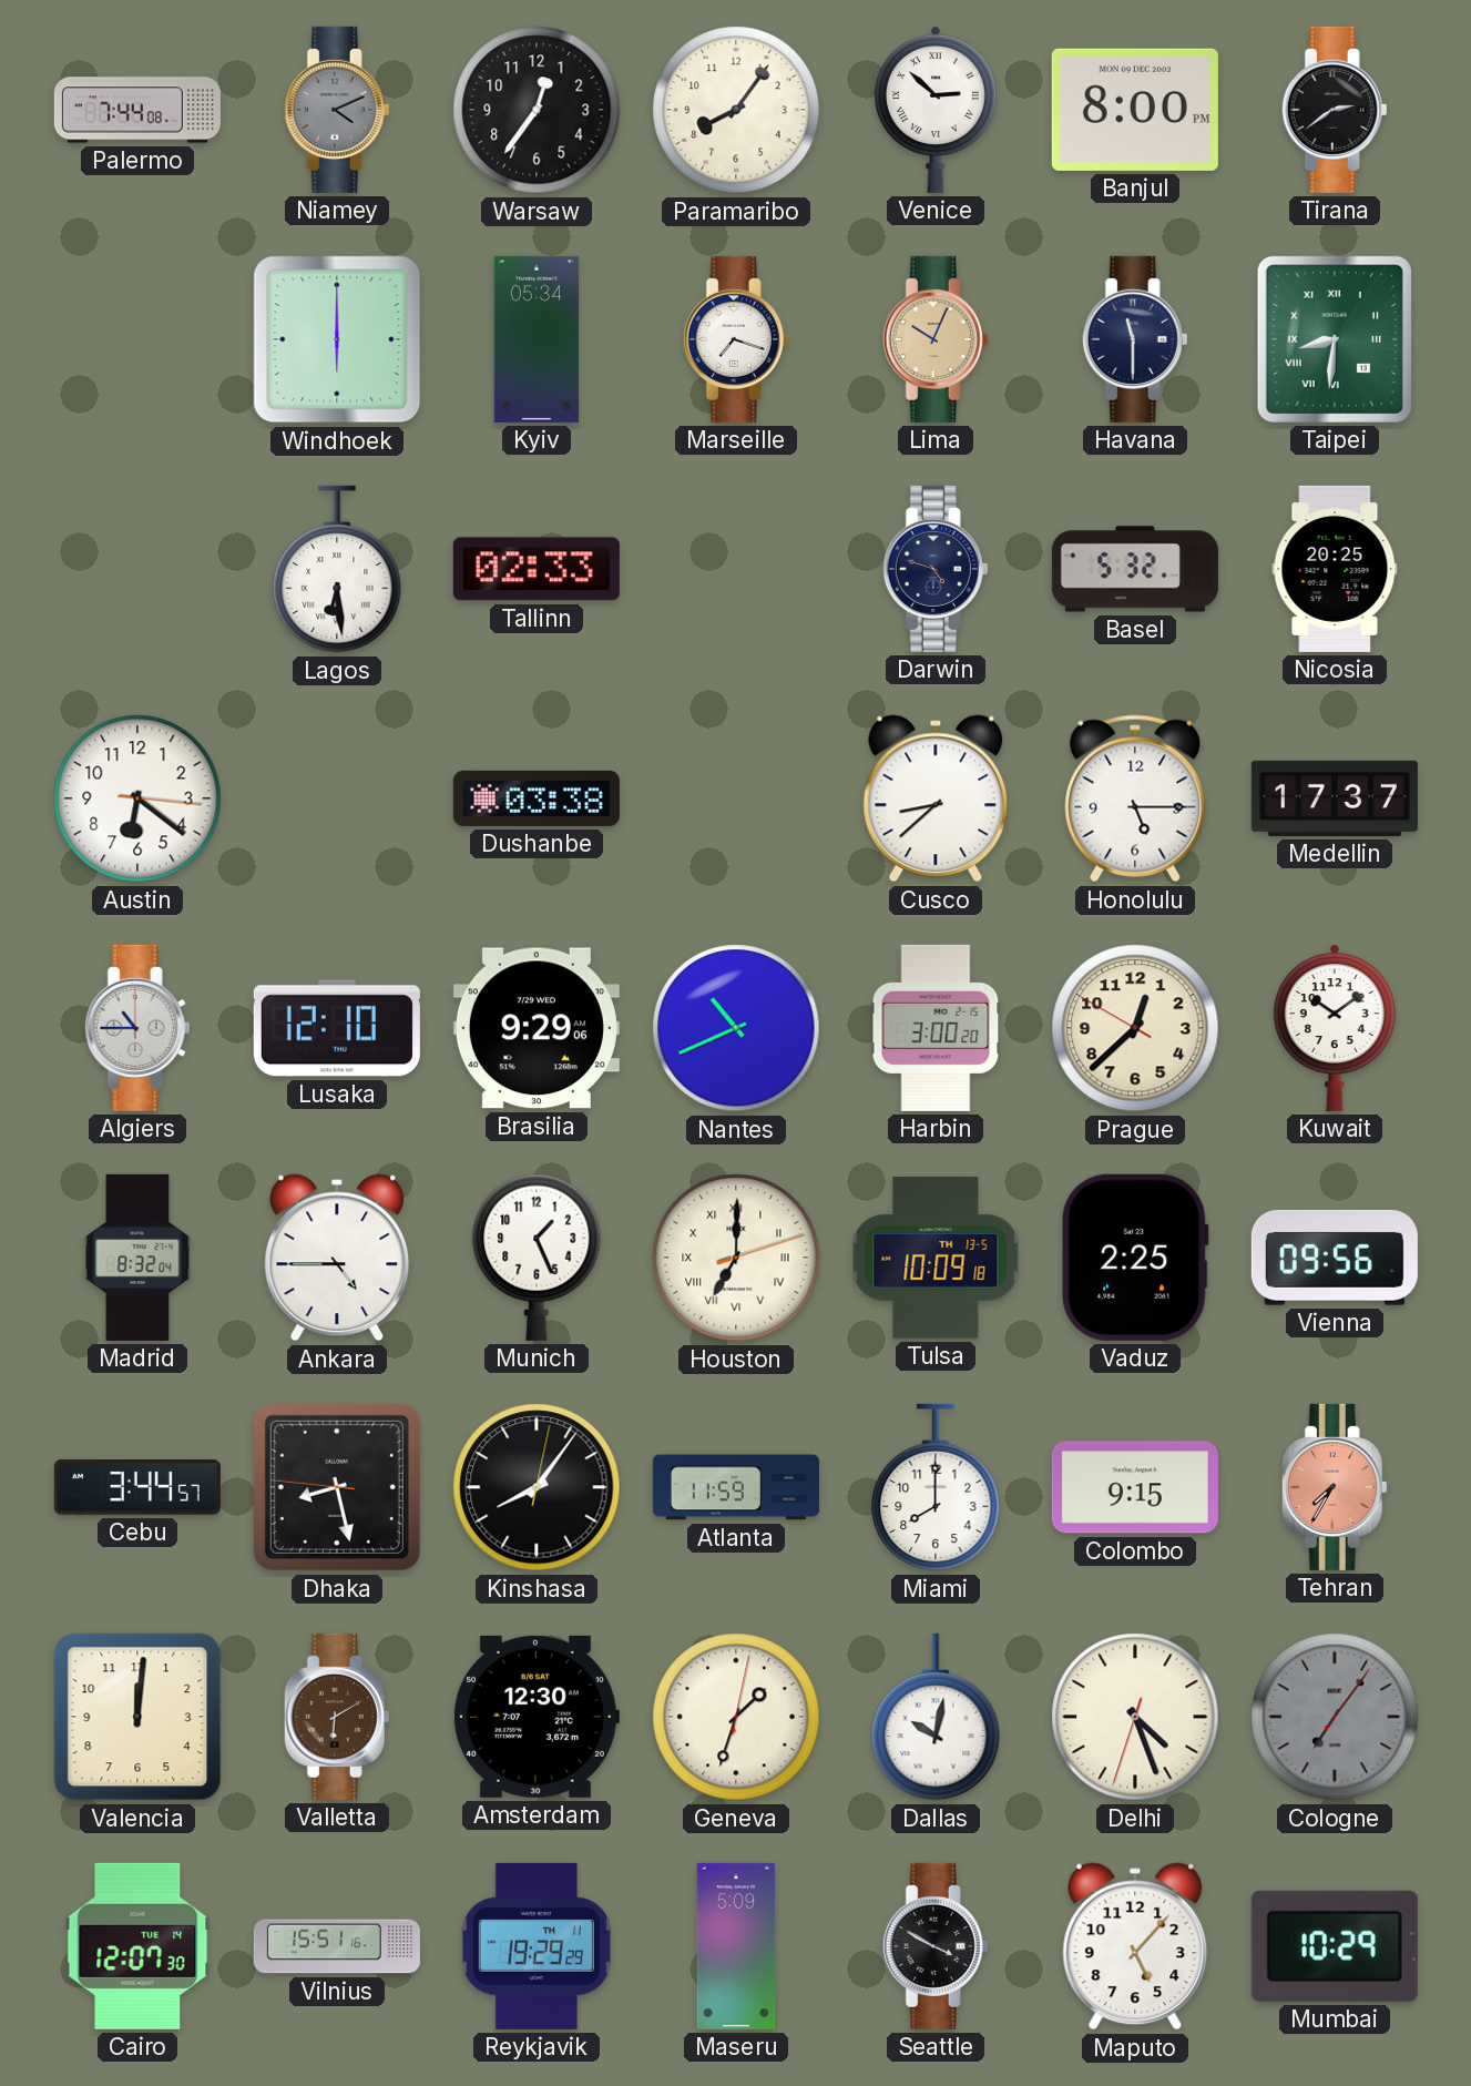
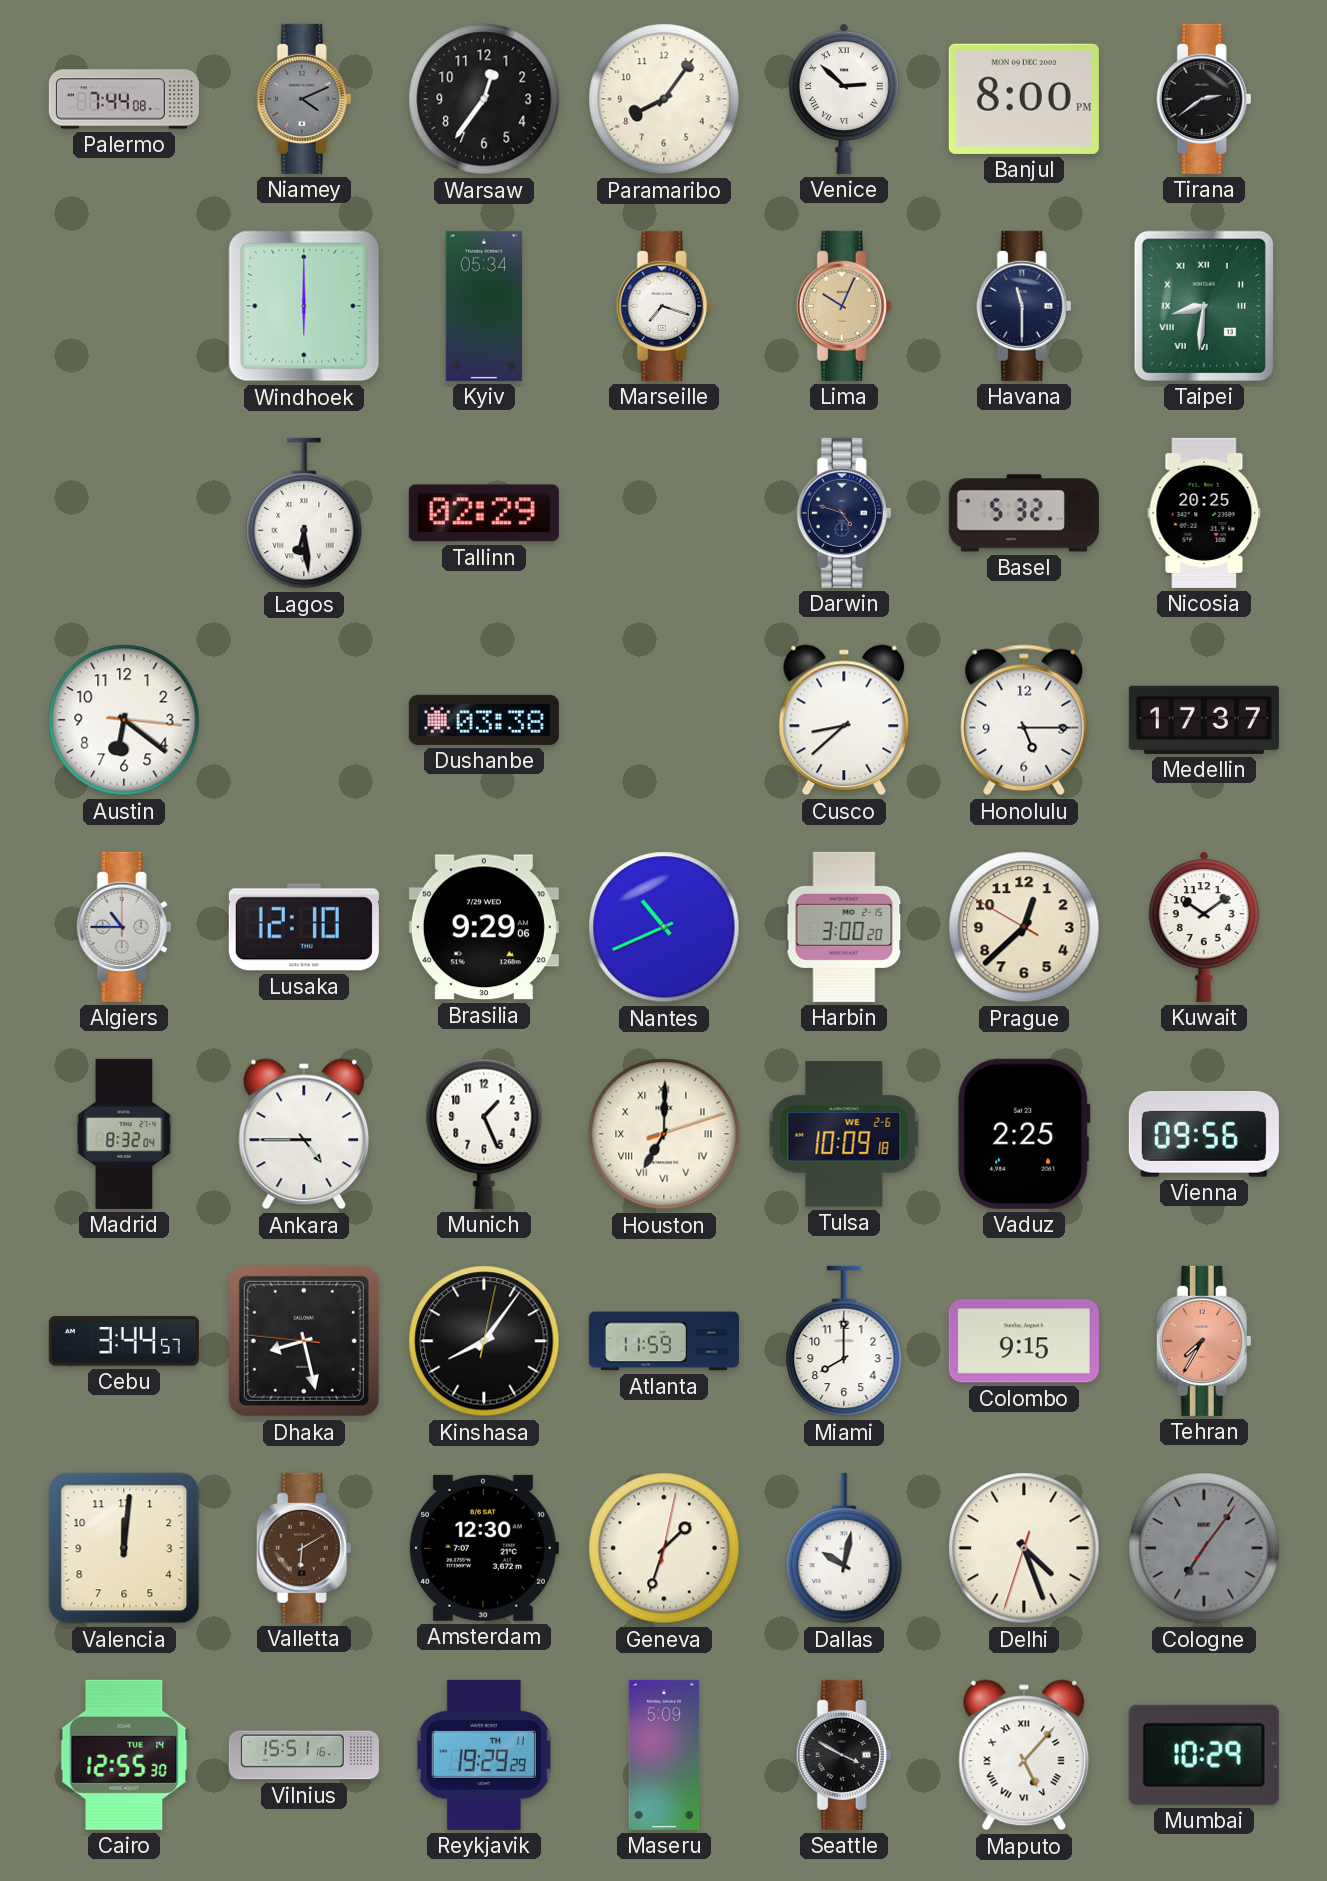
Tallinn: 02:33 -> 02:29 (484, 513)
Tulsa date: TH 13-5 -> WE 2-6 (844, 1134)
Cairo: 12:07 -> 12:55 (124, 1755)
Maputo numerals: Arabic -> Roman (1024, 1755)
